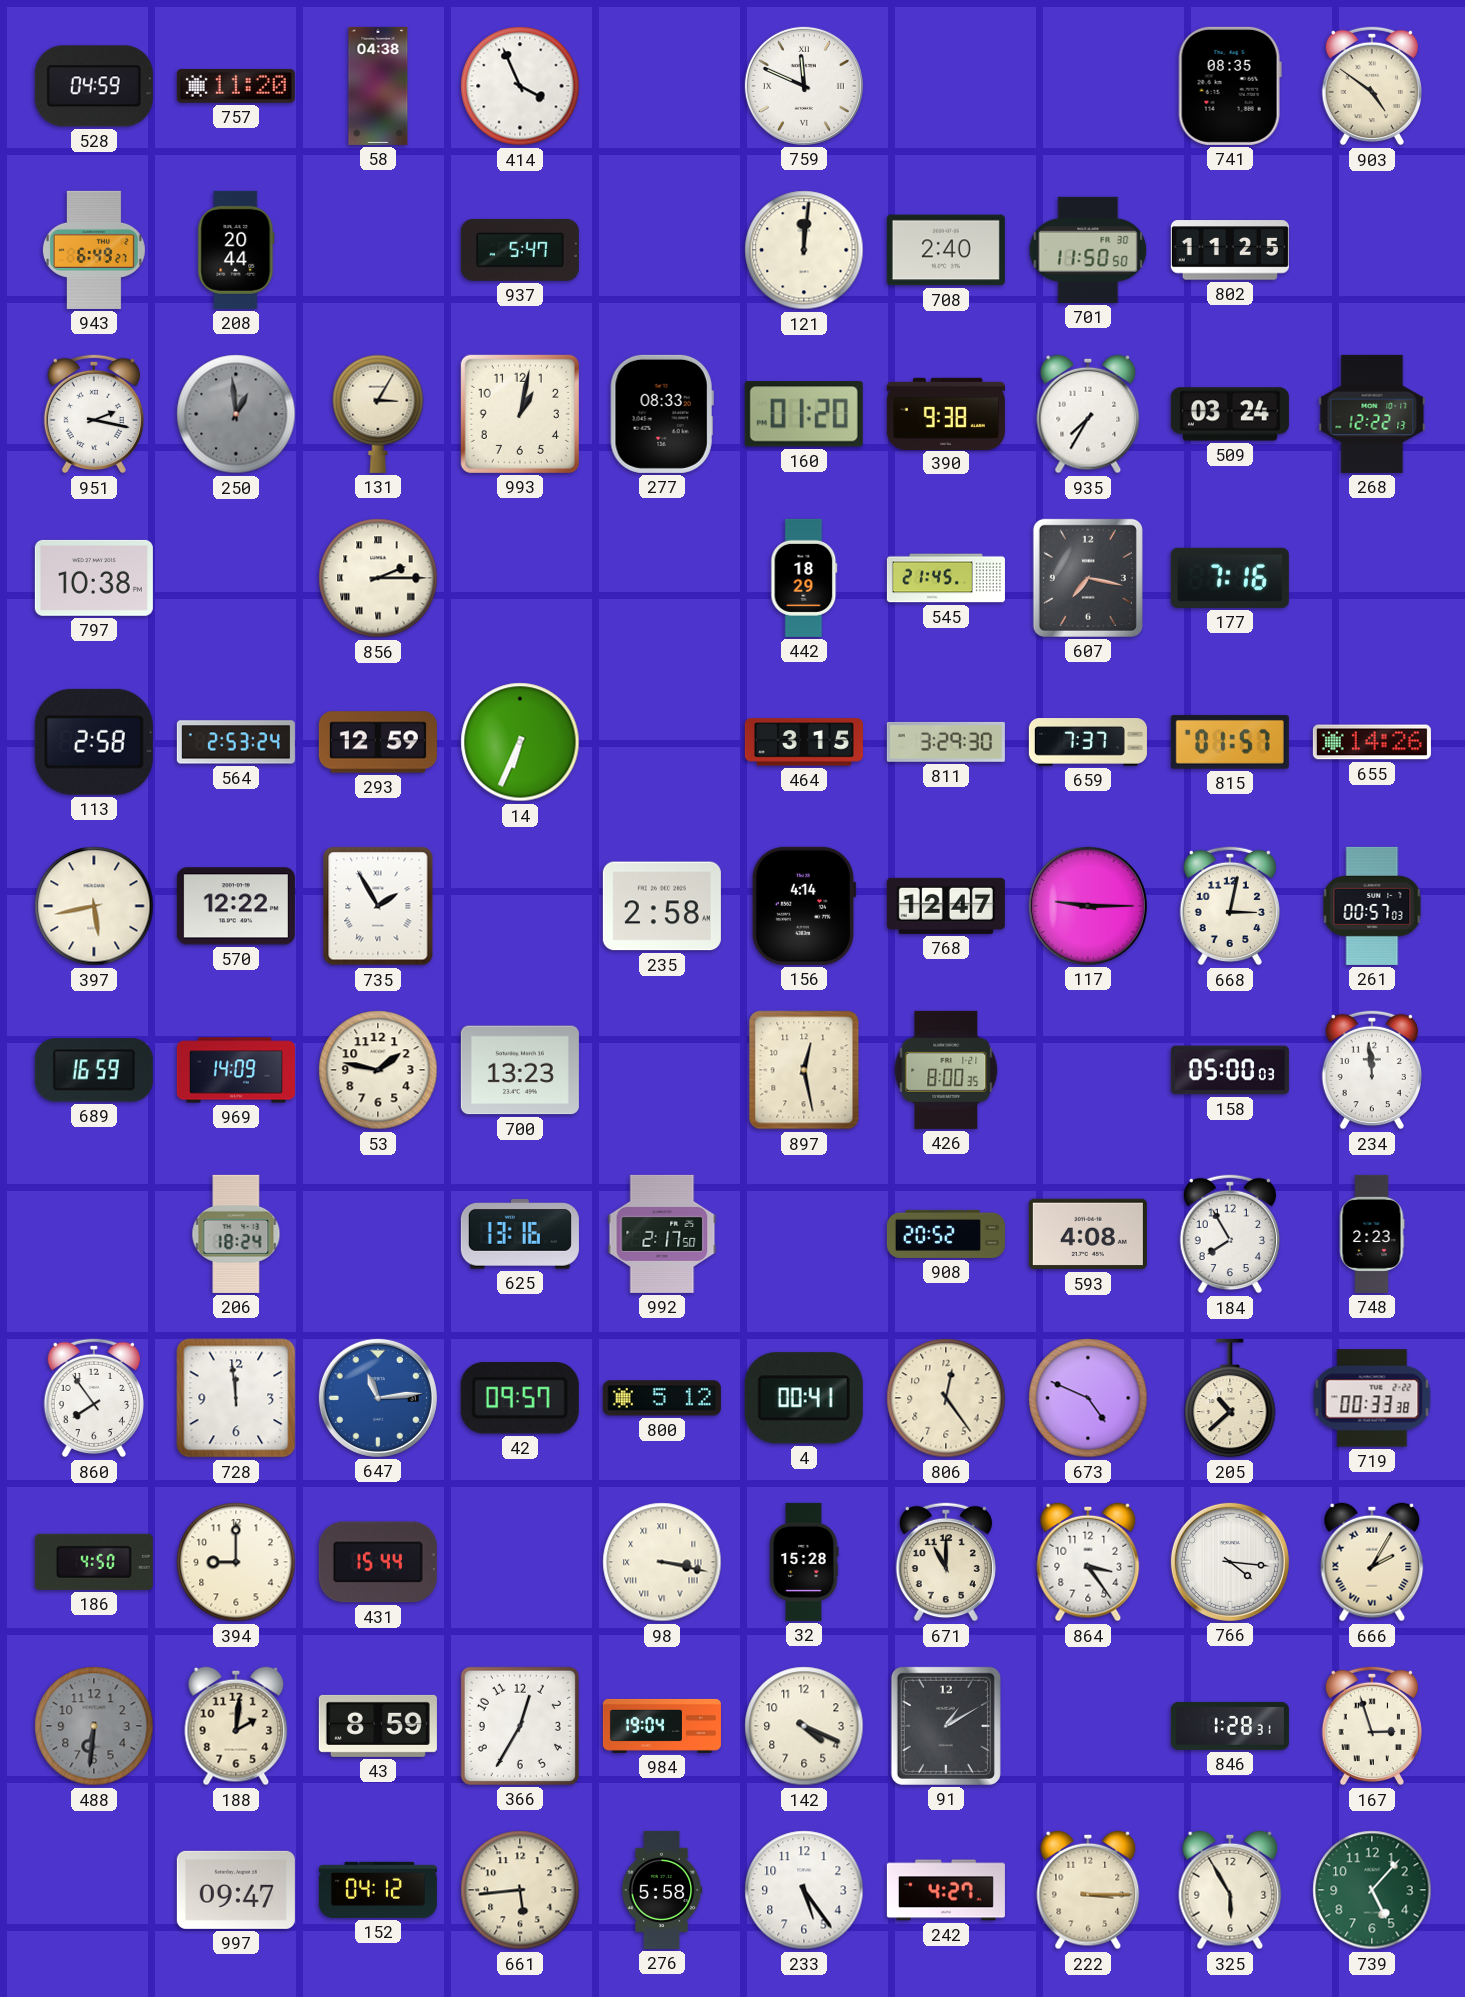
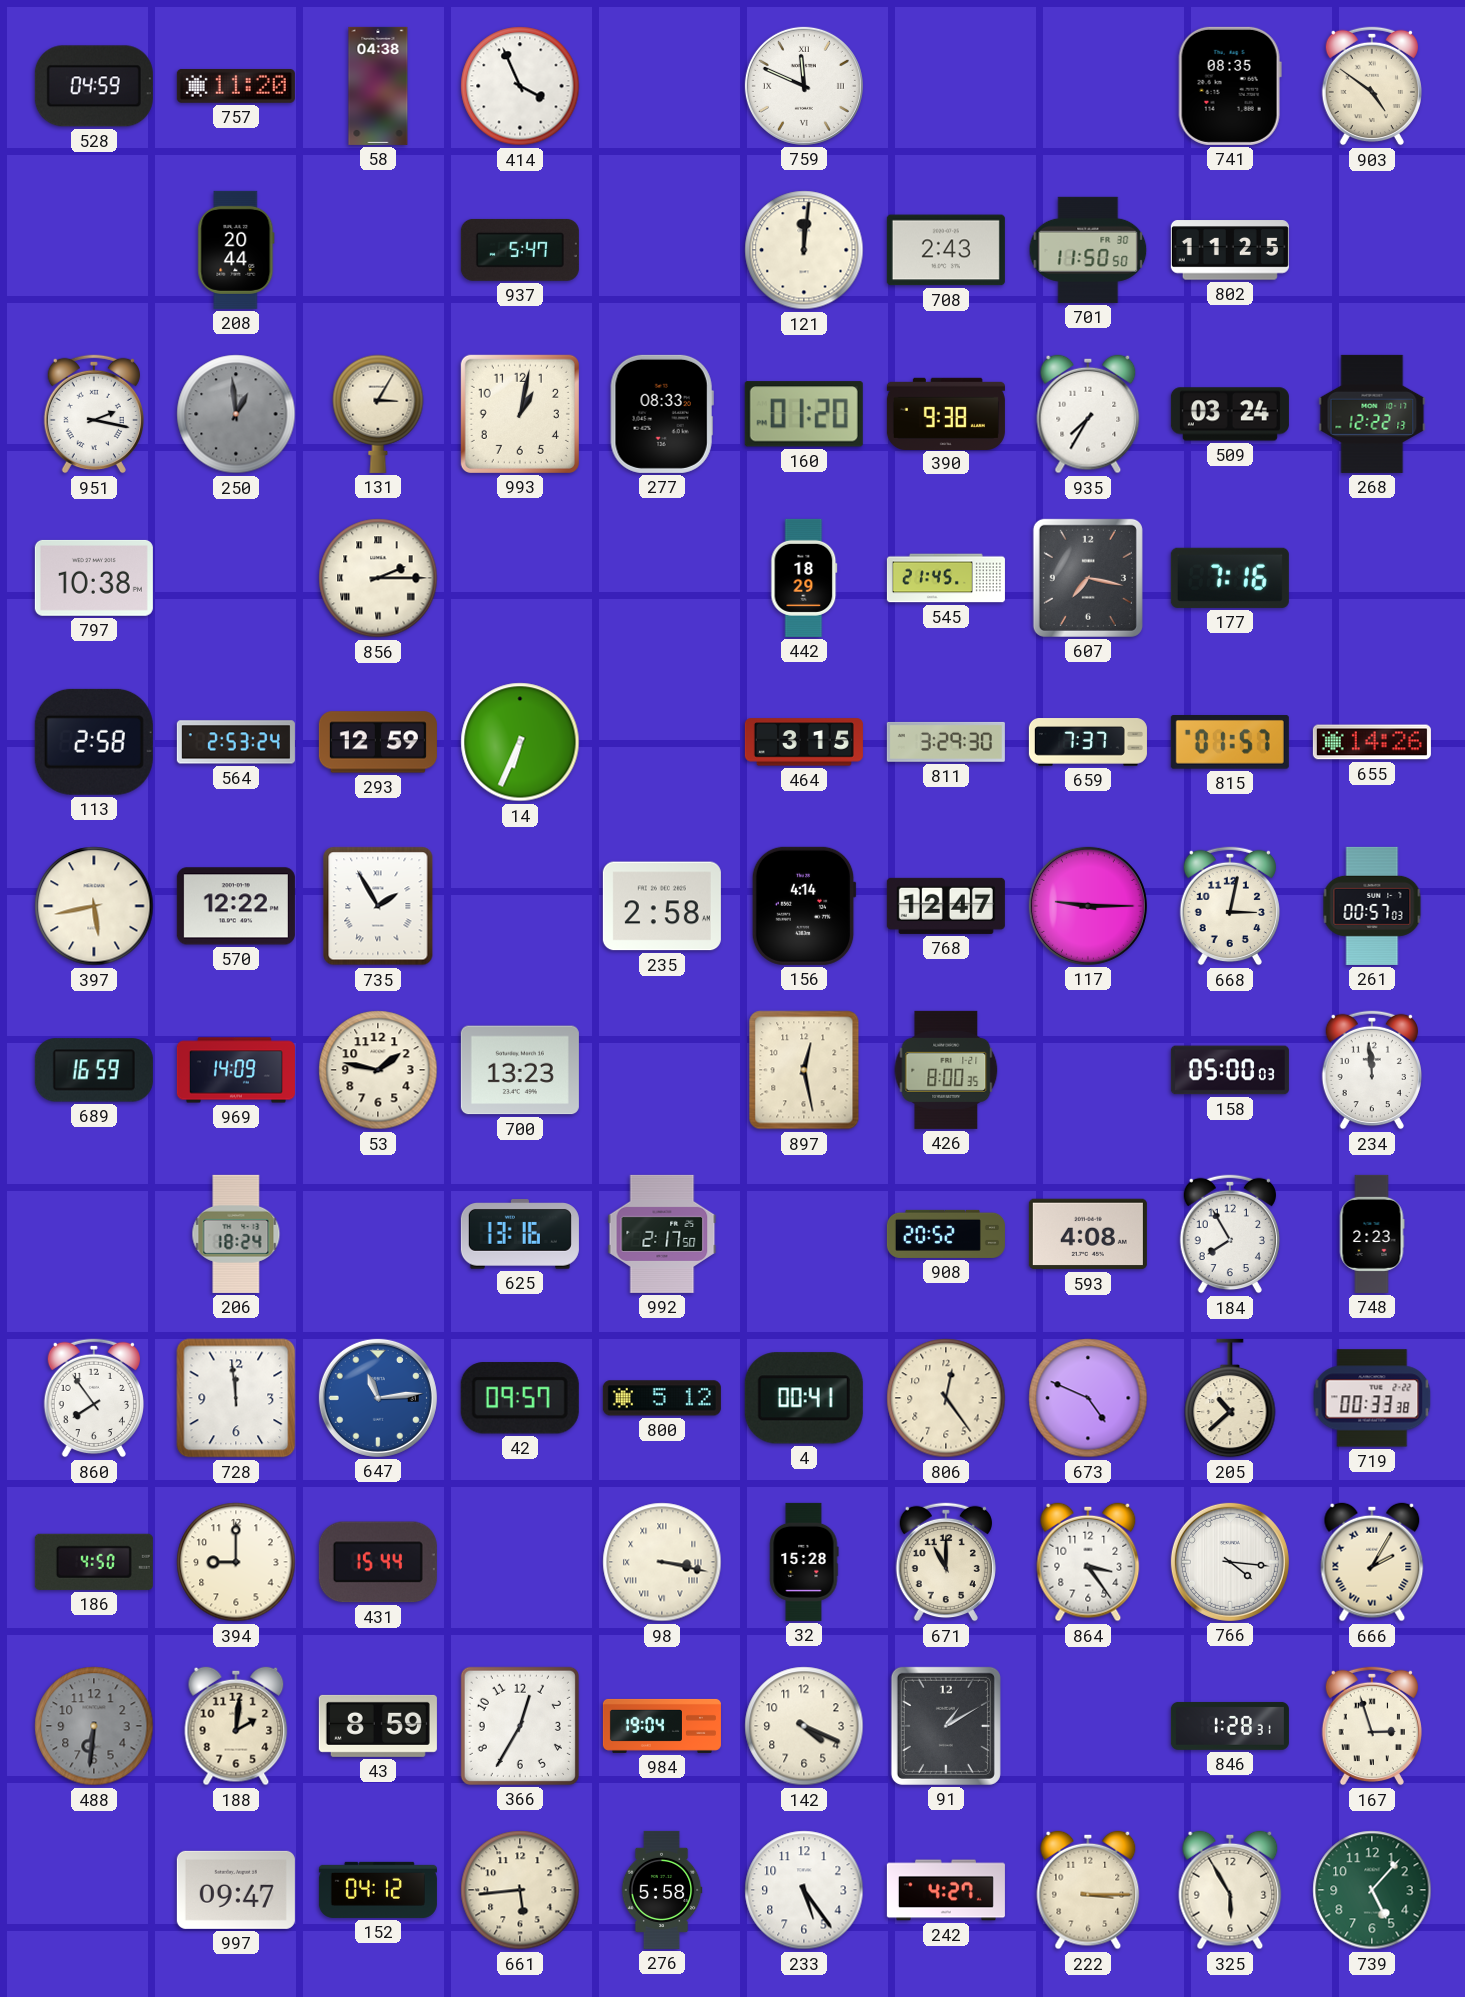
943: 6:49 -> none (94, 250)
708: 2:40 -> 2:43 (946, 250)
